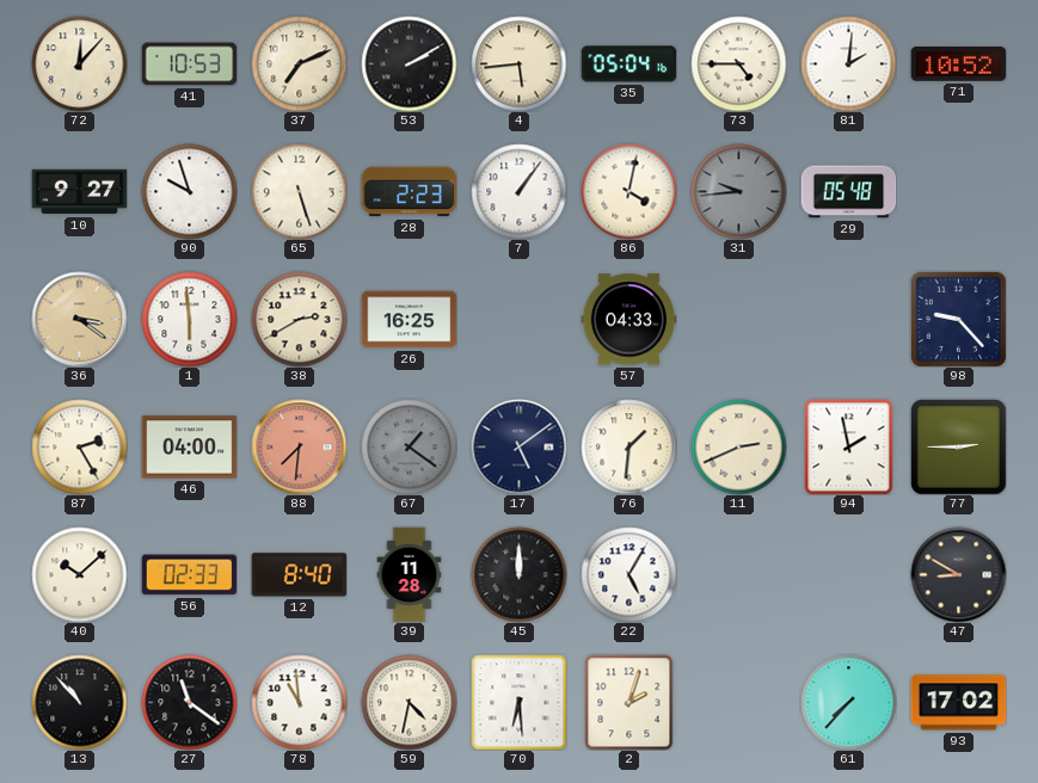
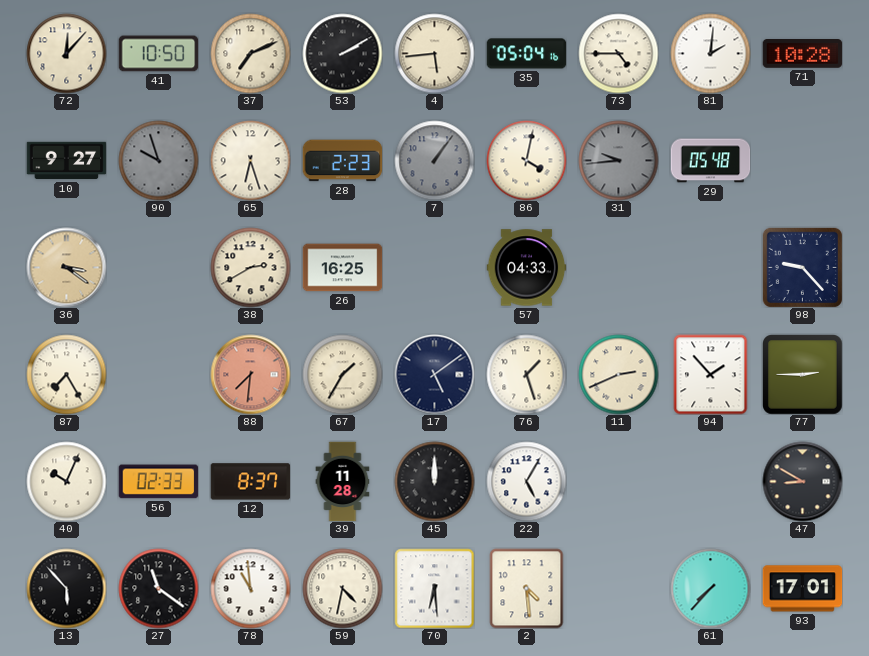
41: 10:53 -> 10:50 (158, 54)
71: 10:52 -> 10:28 (802, 54)
90 dial: white -> grey (158, 160)
65: 5:27 -> 6:27 (250, 160)
7 dial: white -> grey (434, 160)
1: 5:59 -> none (189, 319)
87: 2:25 -> 7:25 (66, 374)
46: 04:00 -> none (189, 448)
67: 1:21 -> 1:35 (342, 374)
67 dial: grey -> cream (342, 374)
76: 1:31 -> 1:27 (526, 374)
94: 1:58 -> 1:53 (711, 374)
40: 10:08 -> 10:04 (66, 481)
12: 8:40 -> 8:37 (250, 482)
13: 10:53 -> 5:53 (66, 588)
2: 2:03 -> 4:29 (527, 588)
93: 17:02 -> 17:01 (802, 589)
